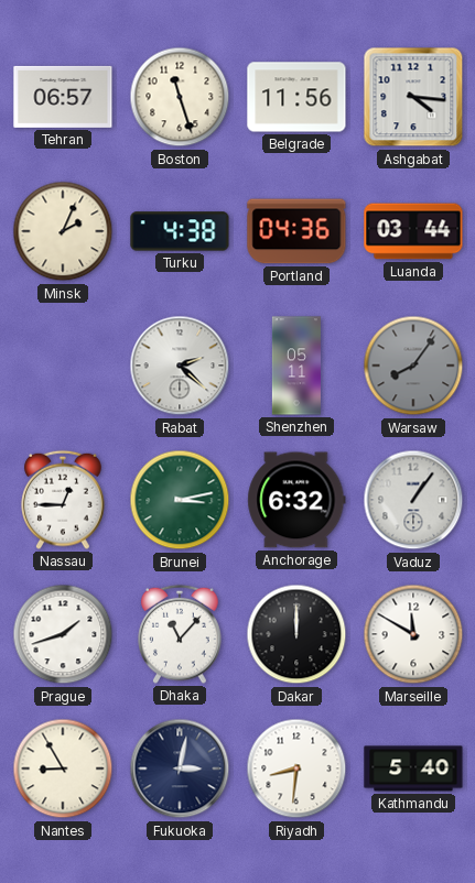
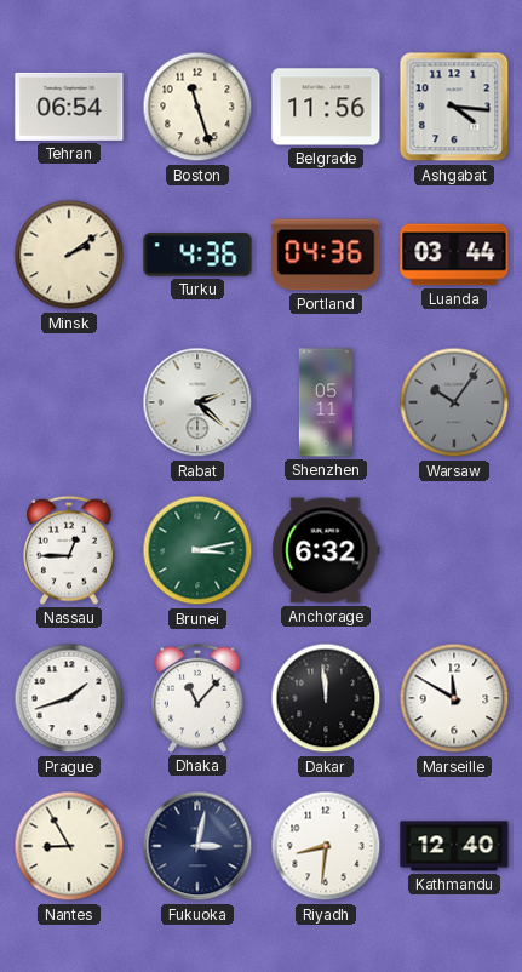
Tehran: 06:57 -> 06:54 (69, 107)
Minsk: 2:04 -> 2:09 (69, 255)
Turku: 4:38 -> 4:36 (197, 255)
Warsaw: 8:06 -> 10:06 (454, 402)
Vaduz: 1:06 -> none (413, 500)
Dakar: 12:00 -> 11:59 (326, 698)
Kathmandu: 5:40 -> 12:40 (454, 846)
